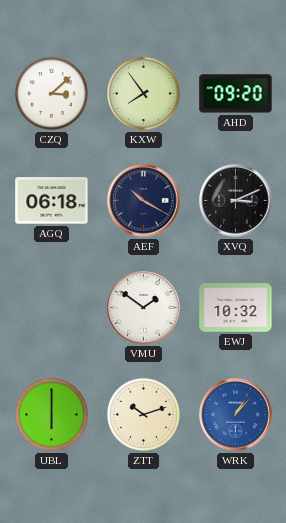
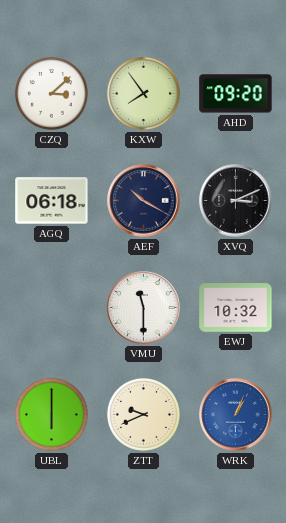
VMU: 1:51 -> 11:30 (144, 308)
ZTT: 10:12 -> 9:41 (143, 414)
WRK: 1:07 -> 1:04 (236, 415)
